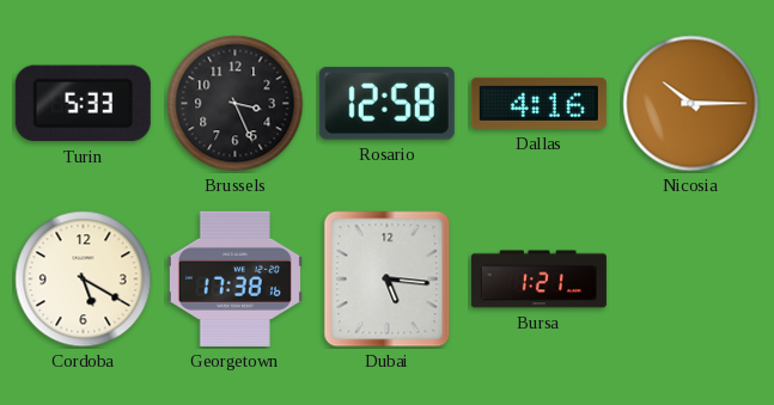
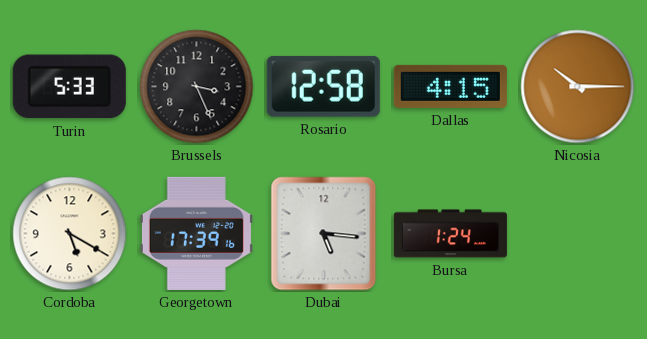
Dallas: 4:16 -> 4:15 (450, 86)
Georgetown: 17:38 -> 17:39 (196, 233)
Bursa: 1:21 -> 1:24 (450, 234)
